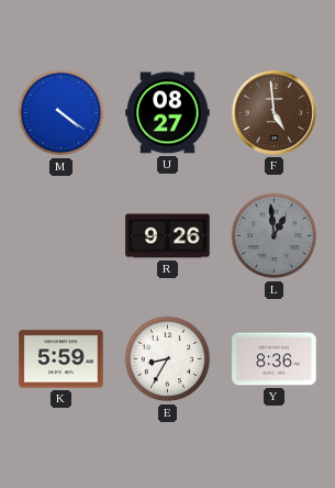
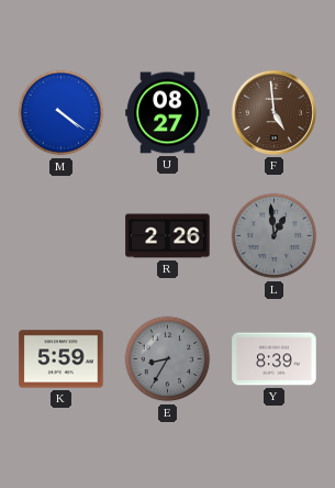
R: 9:26 -> 2:26 (168, 236)
E dial: white -> grey (168, 359)
Y: 8:36 -> 8:39 (275, 359)
